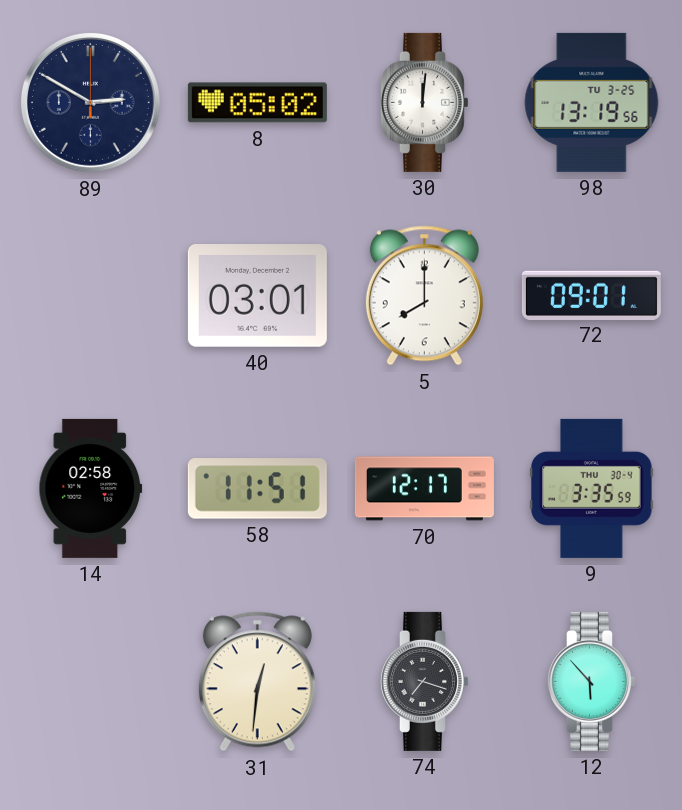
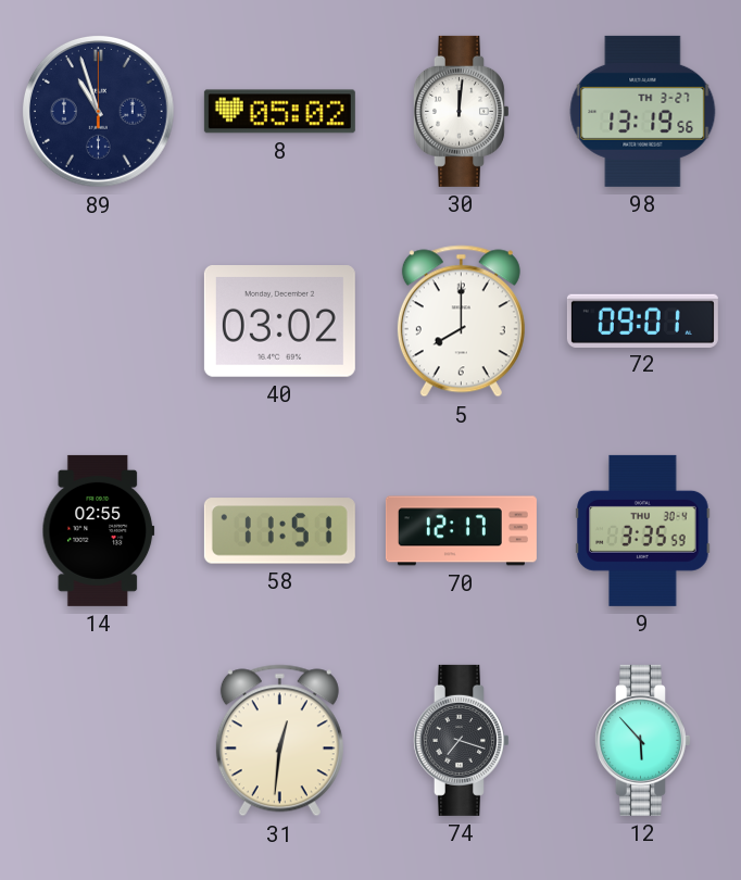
89: 2:50 -> 10:57 (98, 111)
98 date: TU 3-25 -> TH 3-27 (643, 111)
40: 03:01 -> 03:02 (279, 322)
14: 02:58 -> 02:55 (99, 530)
